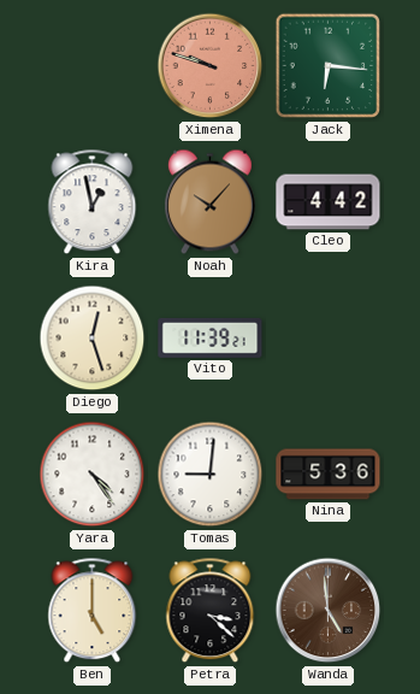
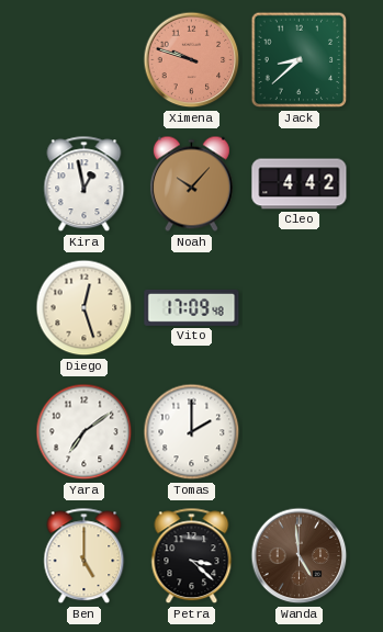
Jack: 6:16 -> 8:38 (300, 60)
Vito: 11:39 -> 17:09 (192, 307)
Yara: 4:24 -> 7:09 (85, 432)
Tomas: 9:01 -> 2:00 (192, 432)
Nina: 5:36 -> none (329, 475)
